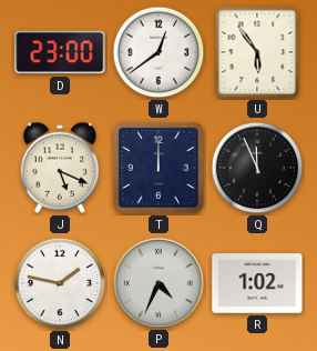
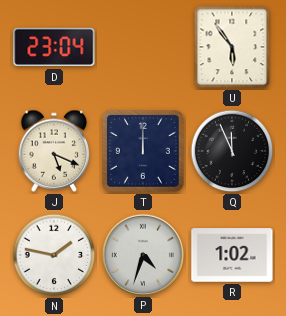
D: 23:00 -> 23:04 (54, 47)
W: 12:39 -> none (158, 52)
P: 4:34 -> 4:33 (142, 254)
